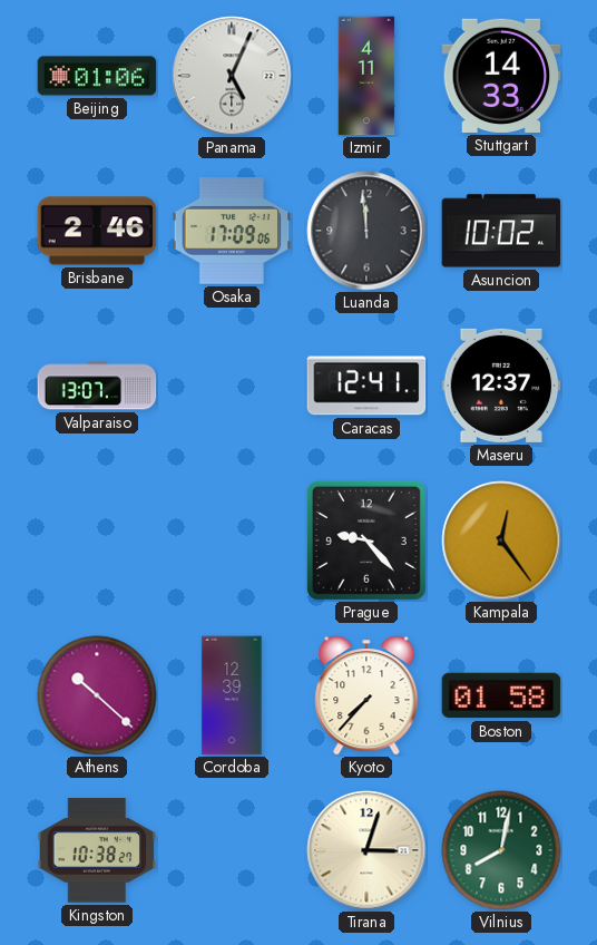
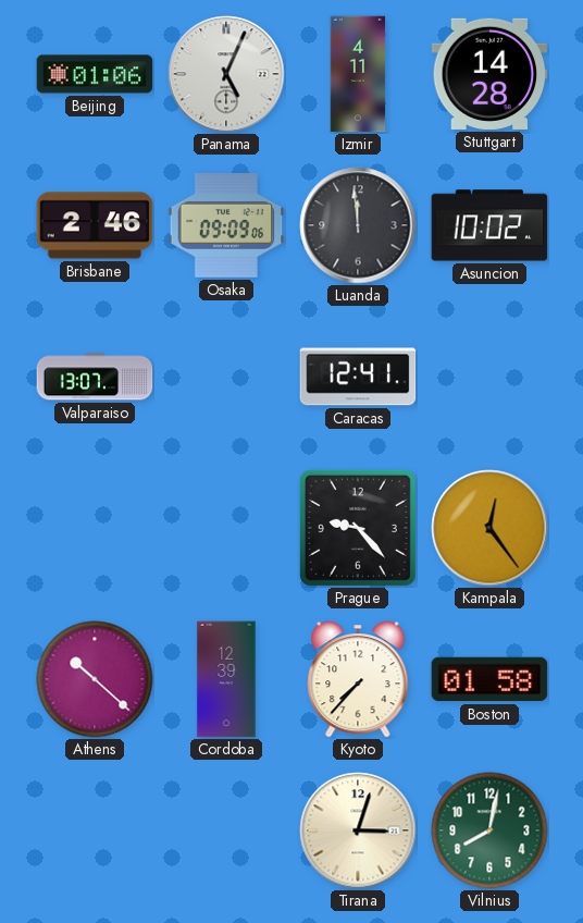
Stuttgart: 14:33 -> 14:28 (489, 74)
Osaka: 17:09 -> 09:09 (226, 225)
Maseru: 12:37 -> none (501, 386)
Kingston: 10:38 -> none (97, 850)
